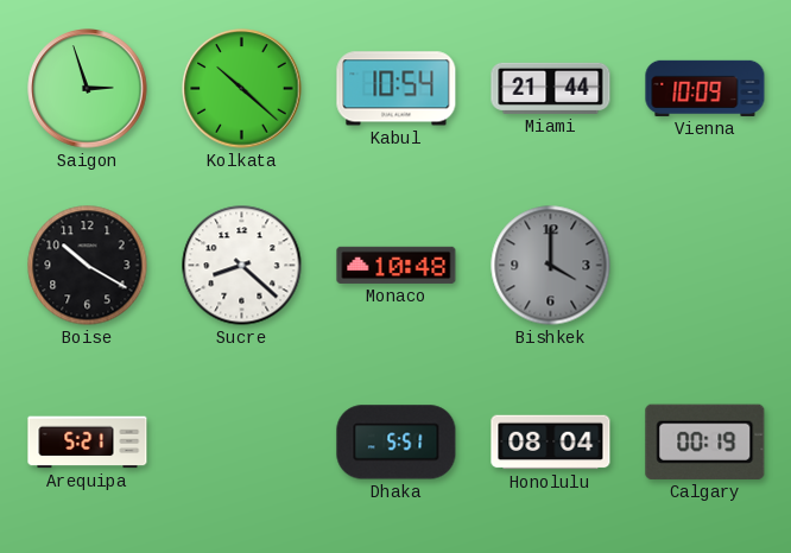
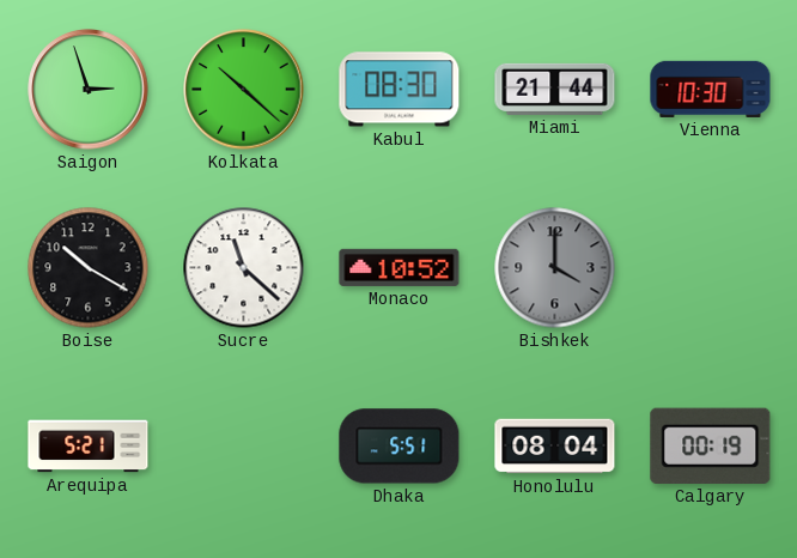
Kabul: 10:54 -> 08:30 (400, 90)
Vienna: 10:09 -> 10:30 (711, 89)
Sucre: 8:22 -> 11:22 (244, 268)
Monaco: 10:48 -> 10:52 (400, 267)
